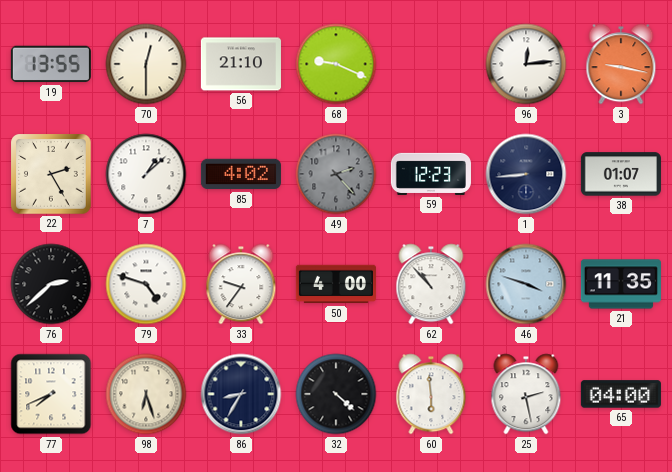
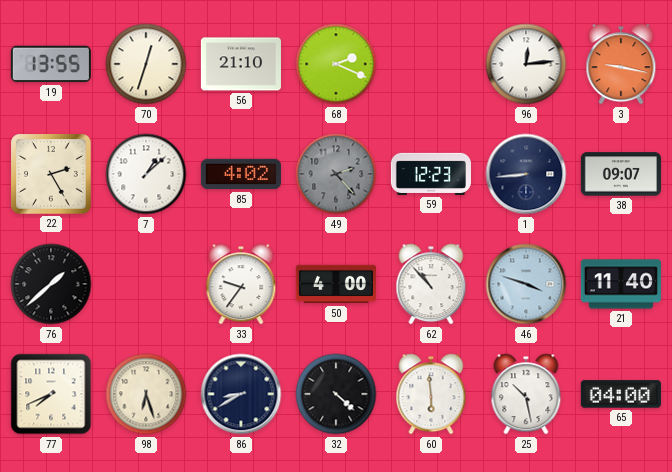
70: 12:30 -> 12:33 (146, 64)
68: 9:19 -> 2:19 (336, 64)
38: 01:07 -> 09:07 (621, 174)
76: 2:38 -> 1:38 (51, 284)
79: 4:48 -> none (146, 284)
21: 11:35 -> 11:40 (621, 284)
86: 8:35 -> 8:40 (241, 394)
25: 2:28 -> 10:28 (526, 394)
